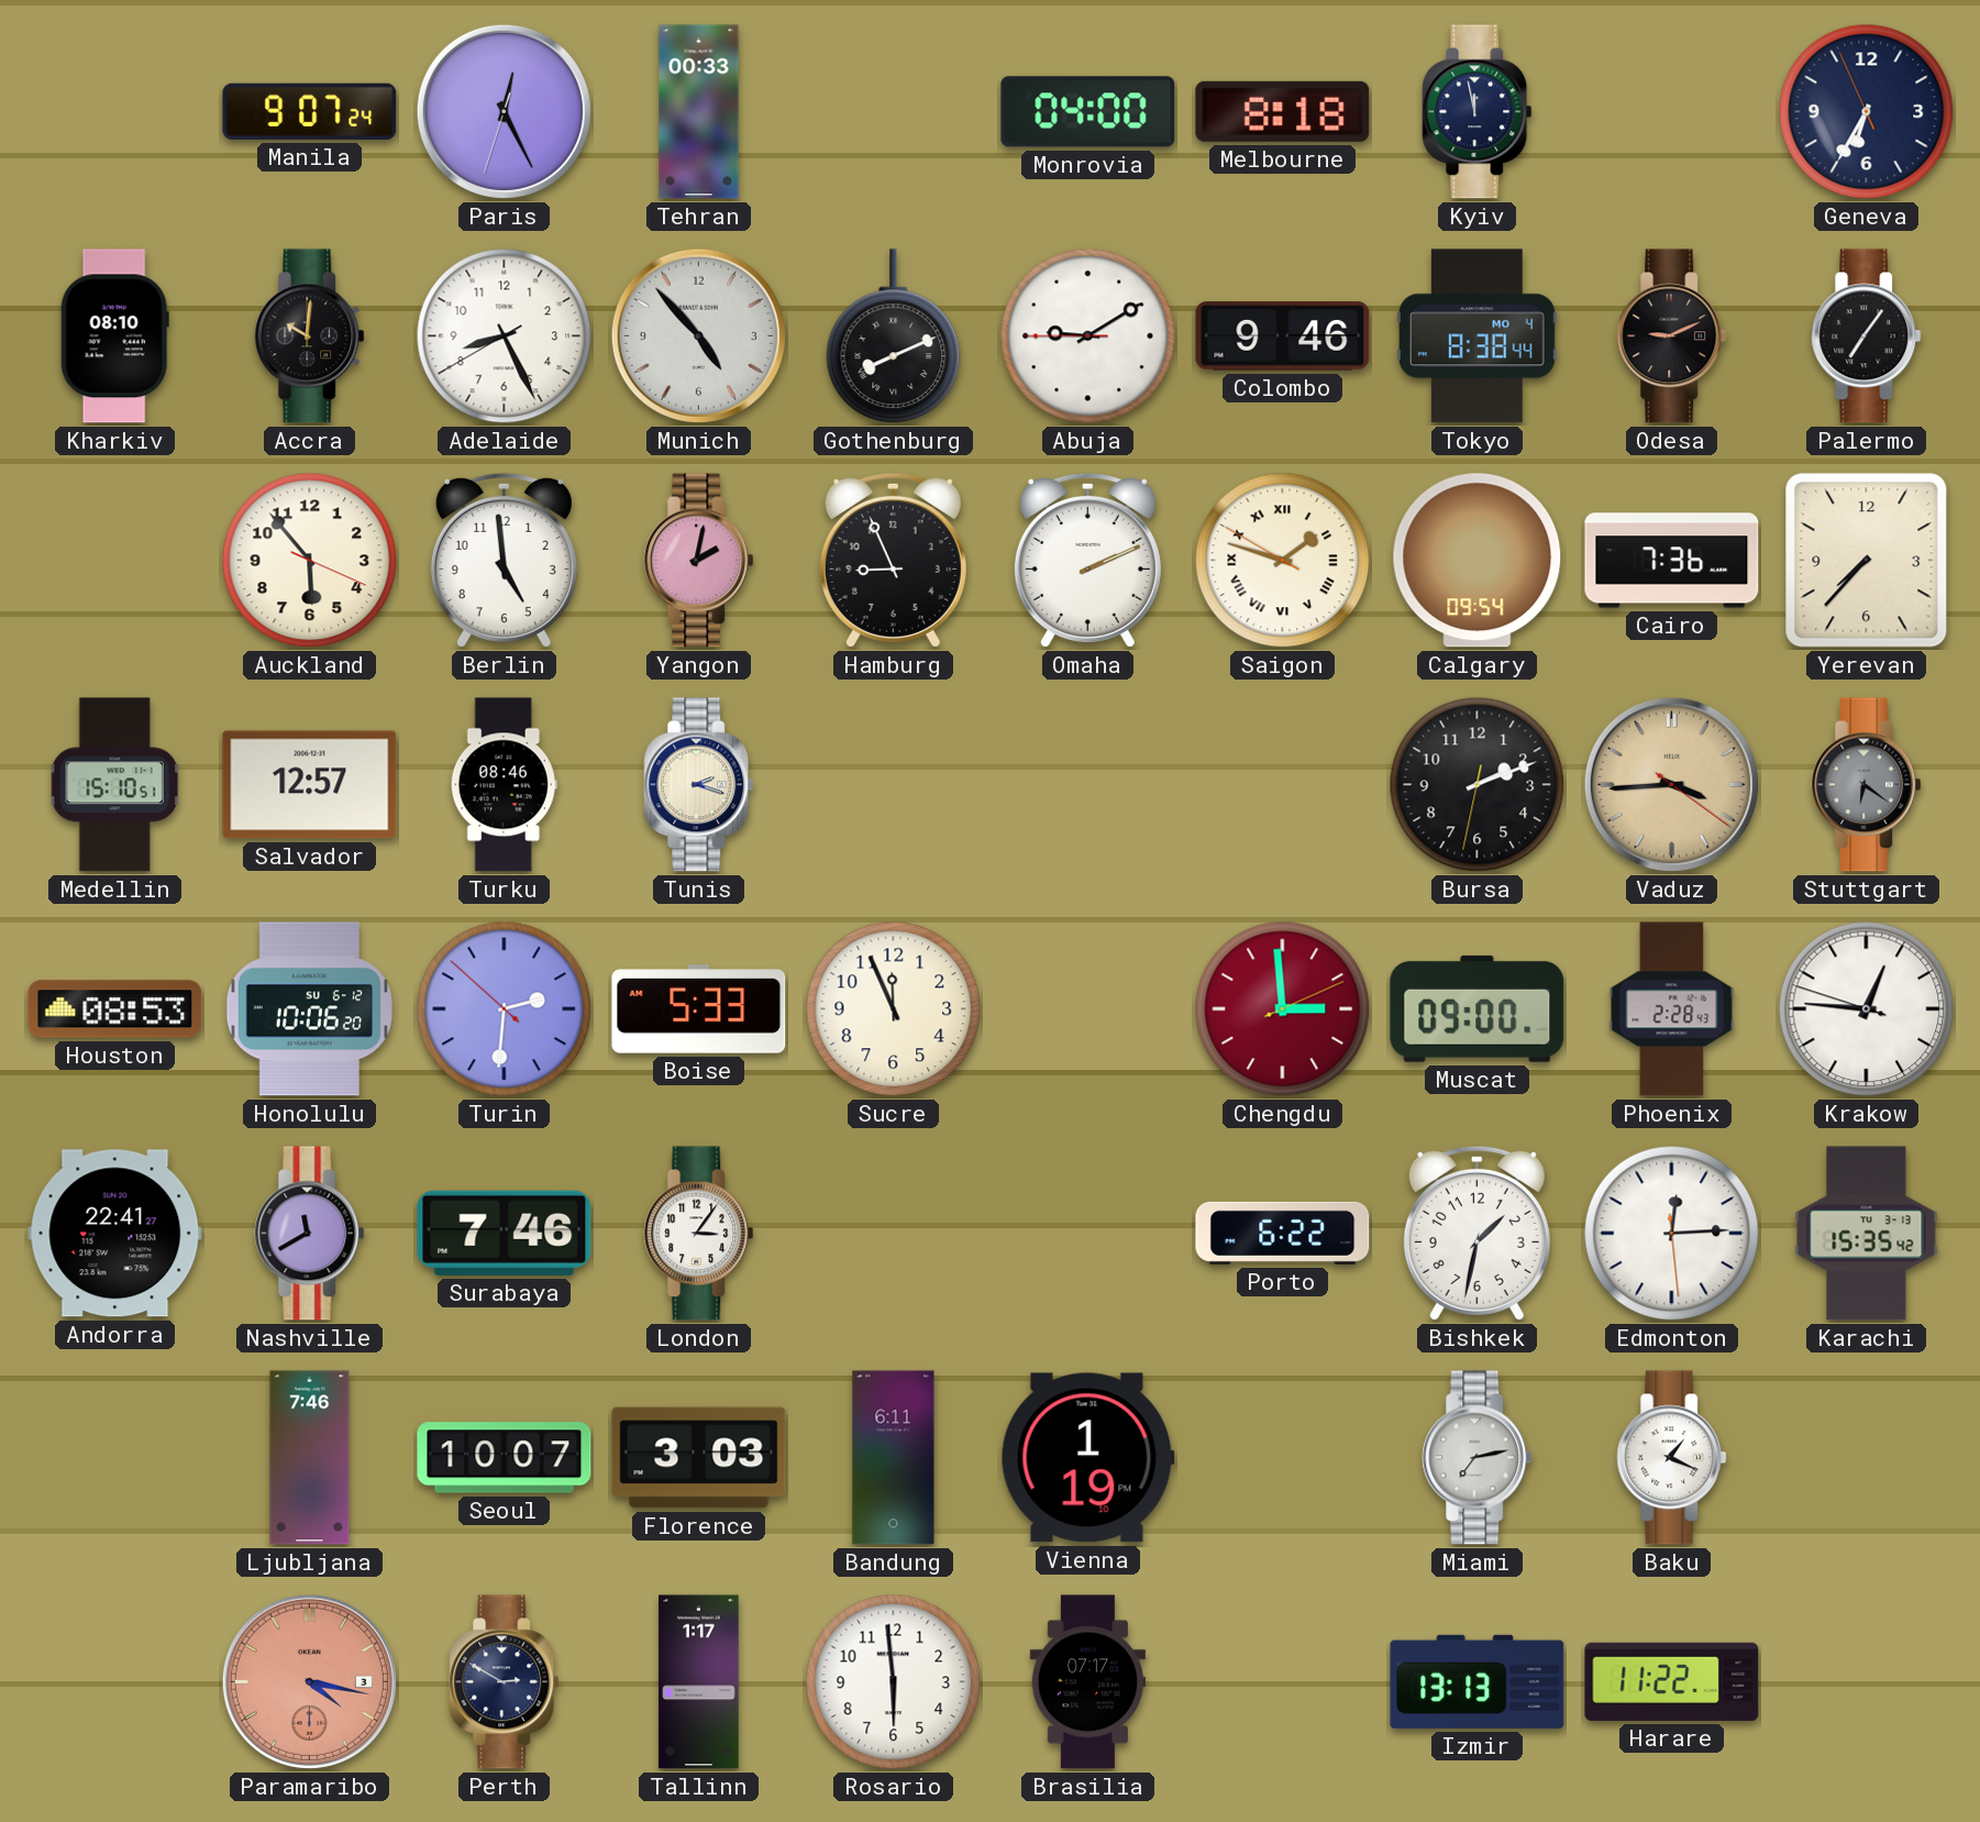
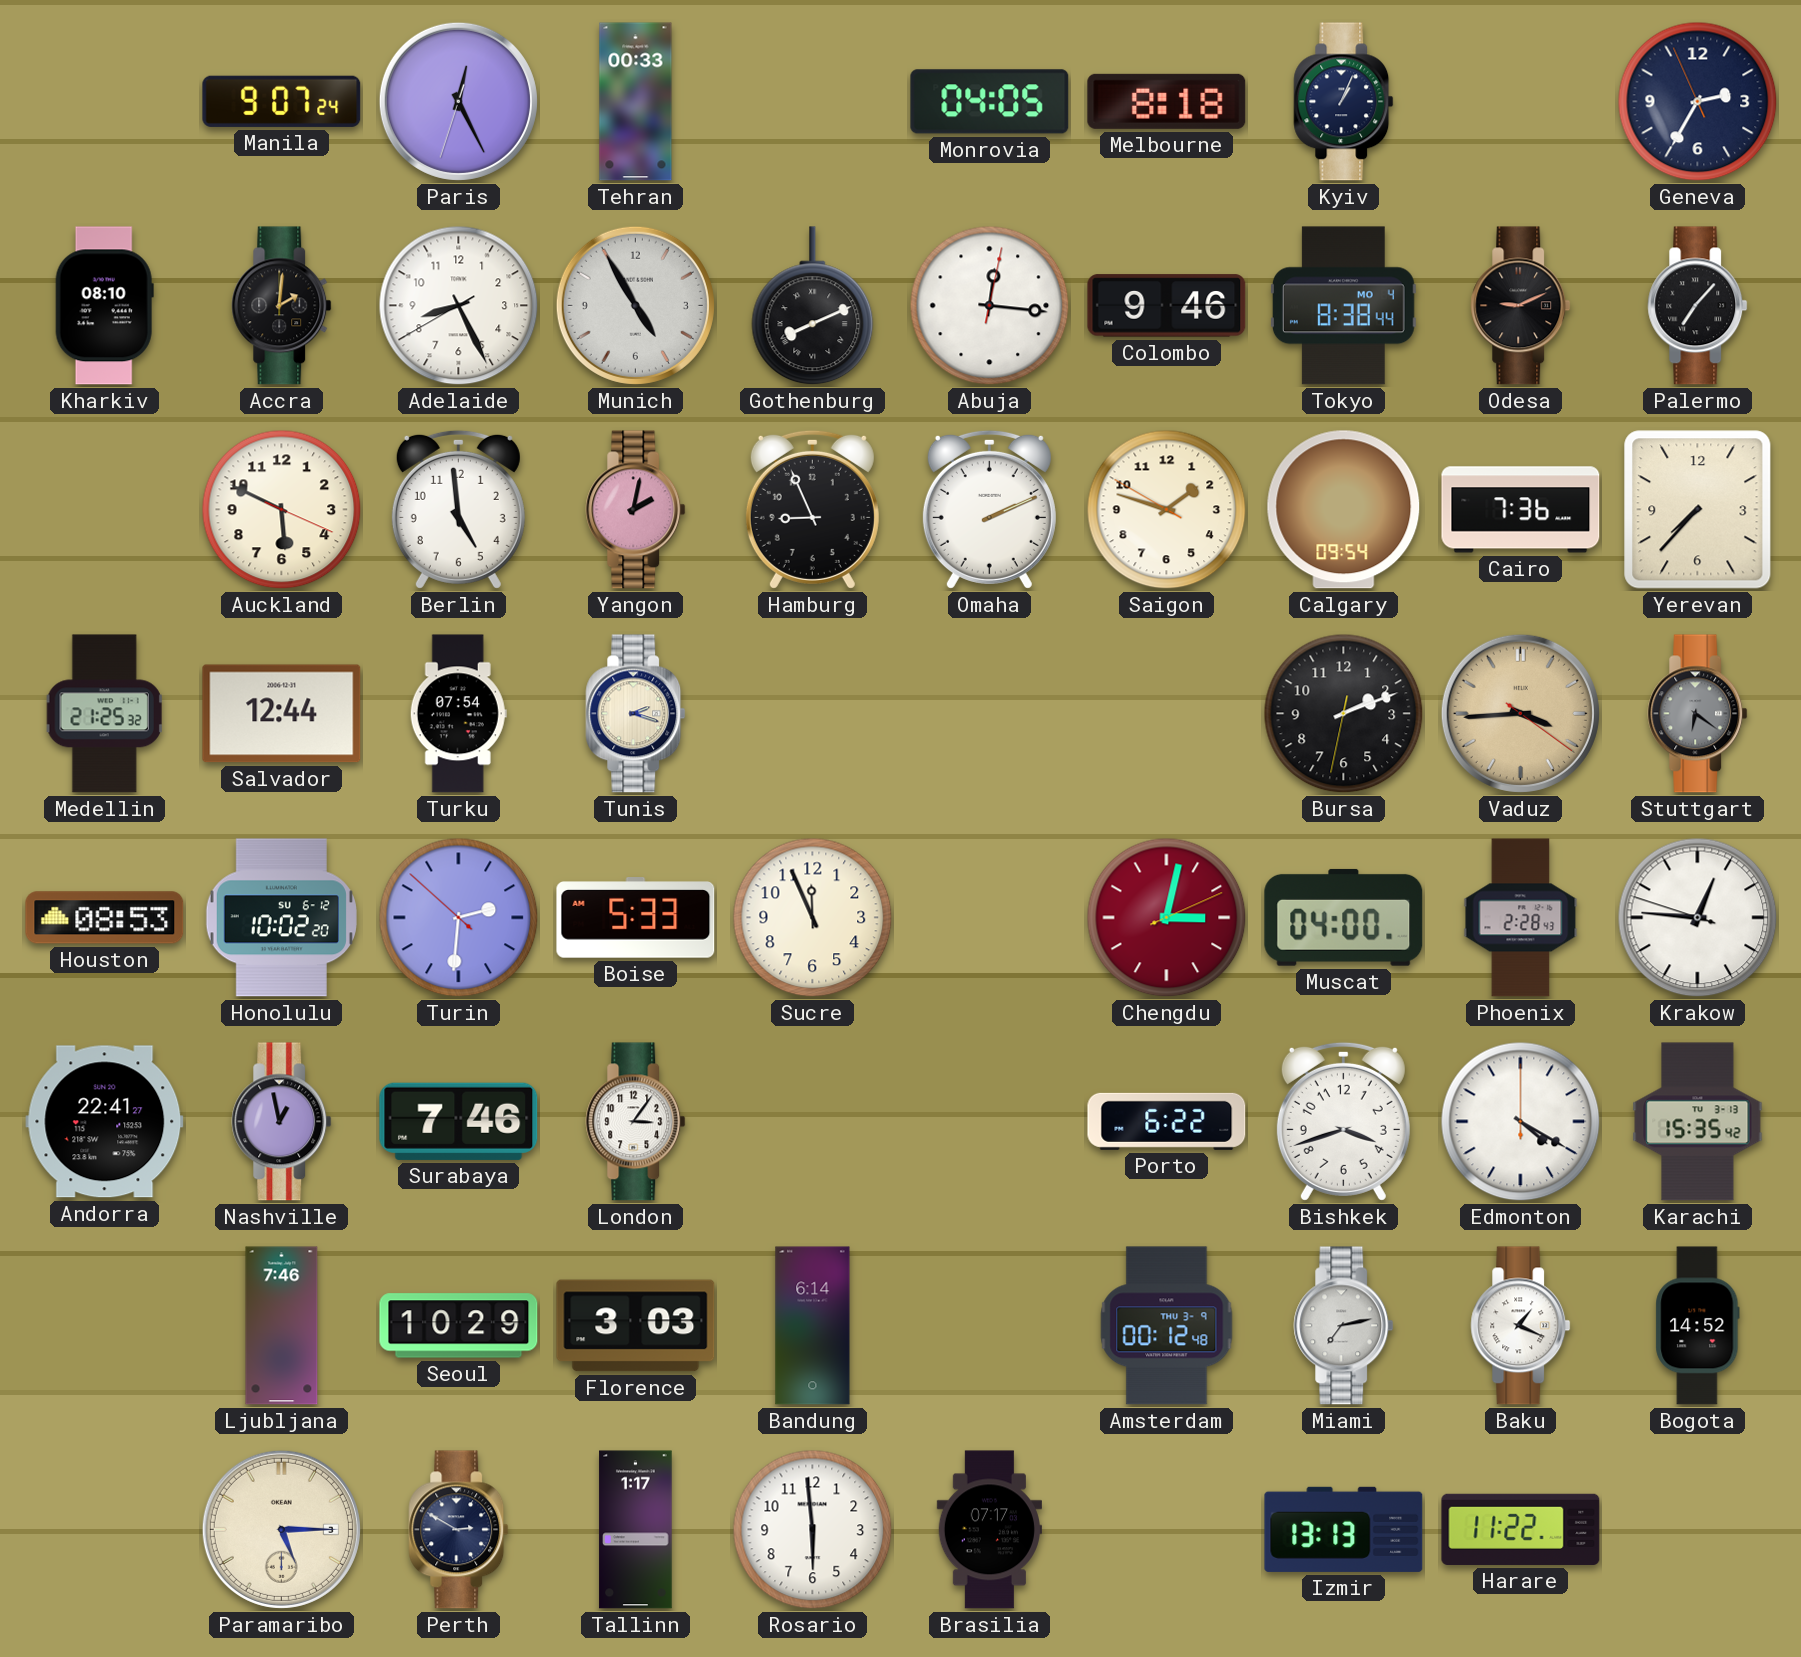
Monrovia: 04:00 -> 04:05 (990, 102)
Kyiv: 11:58 -> 1:04 (1344, 102)
Geneva: 6:34 -> 2:34 (1698, 102)
Accra: 10:01 -> 2:01 (282, 306)
Munich: 4:53 -> 4:55 (635, 305)
Abuja: 9:09 -> 12:16 (990, 306)
Palermo: 7:06 -> 7:07 (1698, 306)
Auckland: 5:53 -> 5:49 (282, 510)
Saigon numerals: Roman -> Arabic (1167, 510)
Medellin: 15:10 -> 21:25 (104, 714)
Salvador: 12:57 -> 12:44 (282, 714)
Turku: 08:46 -> 07:54 (458, 714)
Honolulu: 10:06 -> 10:02 (281, 918)
Chengdu: 2:59 -> 3:02 (1167, 918)
Muscat: 09:00 -> 04:00 (1344, 917)
Nashville: 11:40 -> 12:58 (282, 1122)
Bishkek: 1:32 -> 3:42 (1343, 1121)
Edmonton: 12:14 -> 4:20 (1521, 1122)
Seoul: 10:07 -> 10:29 (459, 1326)
Bandung: 6:11 -> 6:14 (813, 1326)
Vienna: 1:19 -> none (1087, 1458)
Amsterdam: none -> 00:12 (1167, 1326)
Bogota: none -> 14:52 (1698, 1326)
Paramaribo: 4:17 -> 5:15 (281, 1529)
Paramaribo dial: salmon -> cream (281, 1529)
